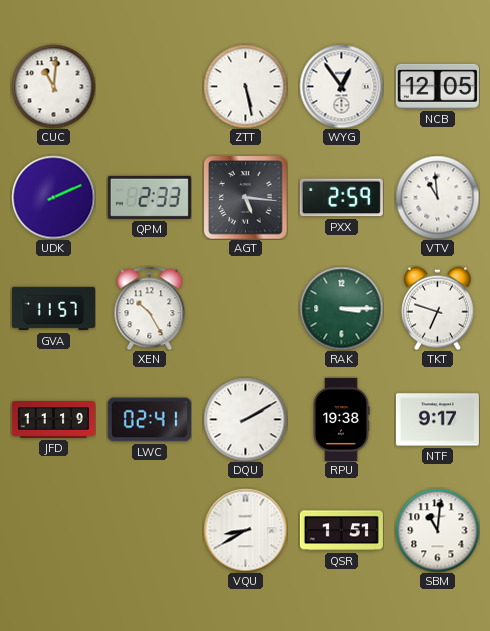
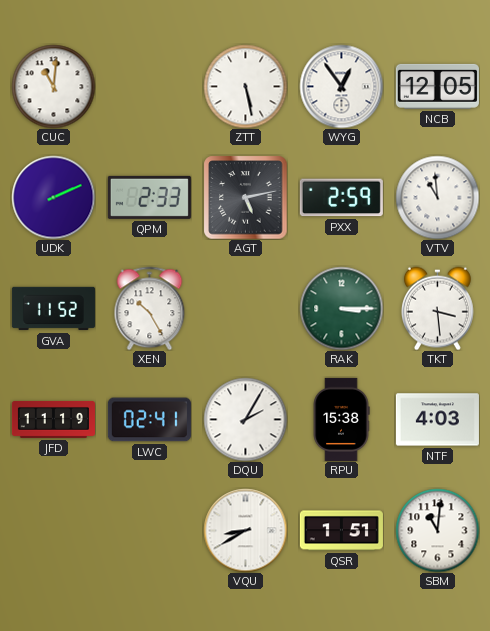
AGT: 5:16 -> 5:13 (245, 197)
GVA: 11:57 -> 11:52 (53, 309)
TKT: 6:48 -> 3:29 (437, 308)
DQU: 2:10 -> 2:05 (245, 419)
RPU: 19:38 -> 15:38 (341, 419)
NTF: 9:17 -> 4:03 (437, 420)
